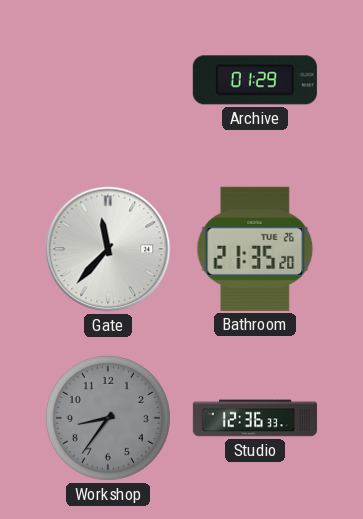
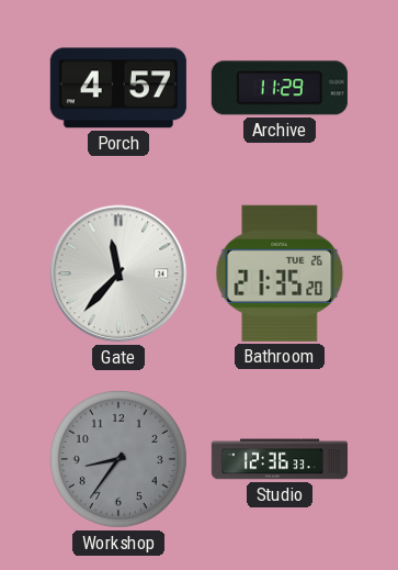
Porch: none -> 4:57 (118, 88)
Archive: 01:29 -> 11:29 (280, 88)
